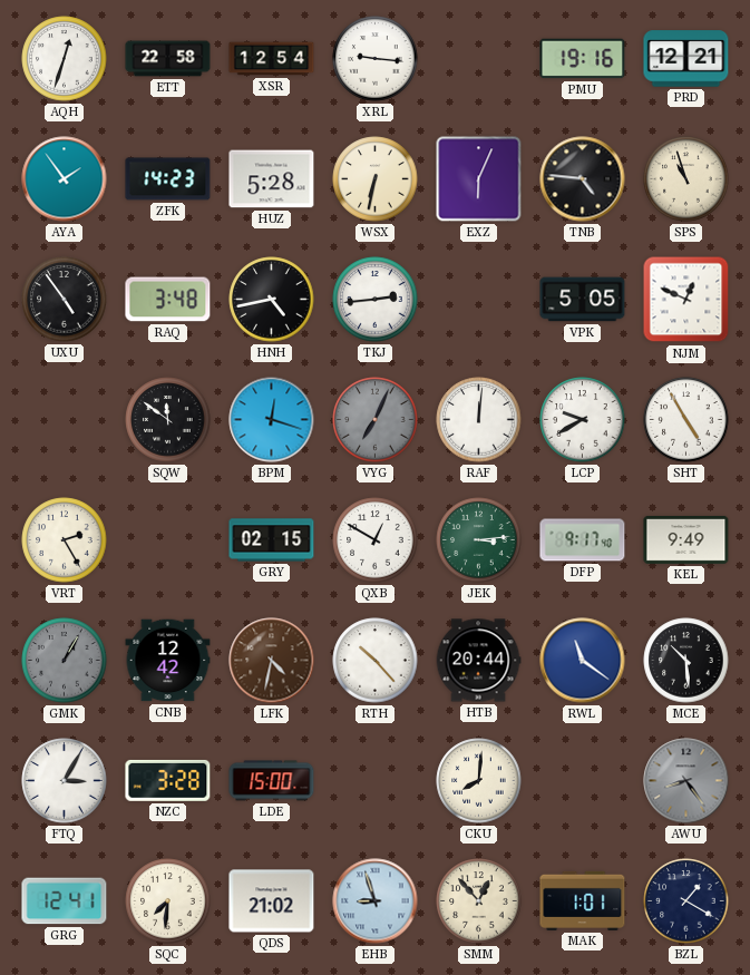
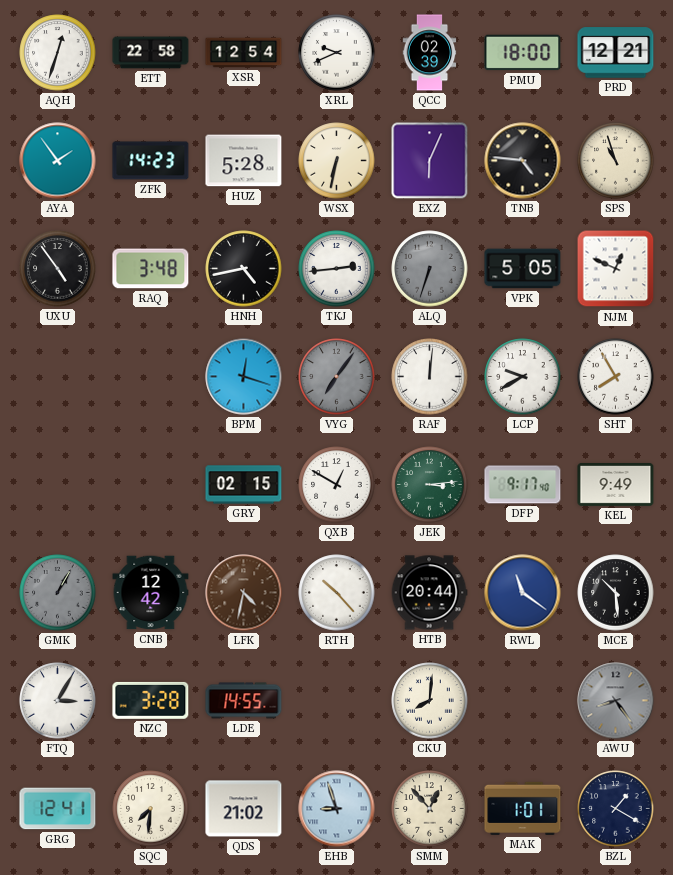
XRL: 9:16 -> 9:41 (337, 53)
QCC: none -> 02:39 (430, 53)
PMU: 19:16 -> 18:00 (523, 53)
ALQ: none -> 6:33 (430, 269)
SQW: 11:51 -> none (168, 420)
VYG: 7:04 -> 7:06 (337, 377)
SHT: 4:55 -> 7:55 (616, 377)
VRT: 2:25 -> none (65, 540)
LDE: 15:00 -> 14:55 (244, 701)
